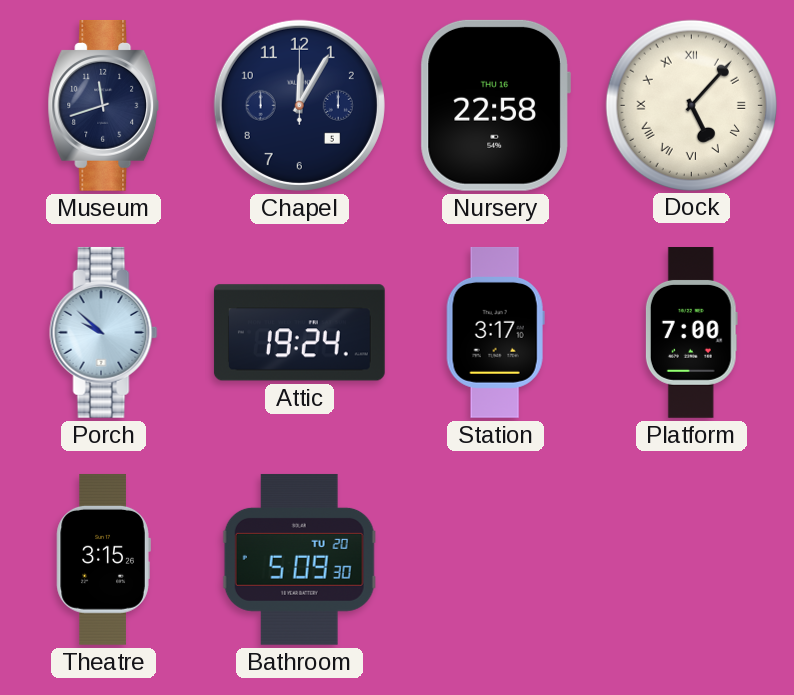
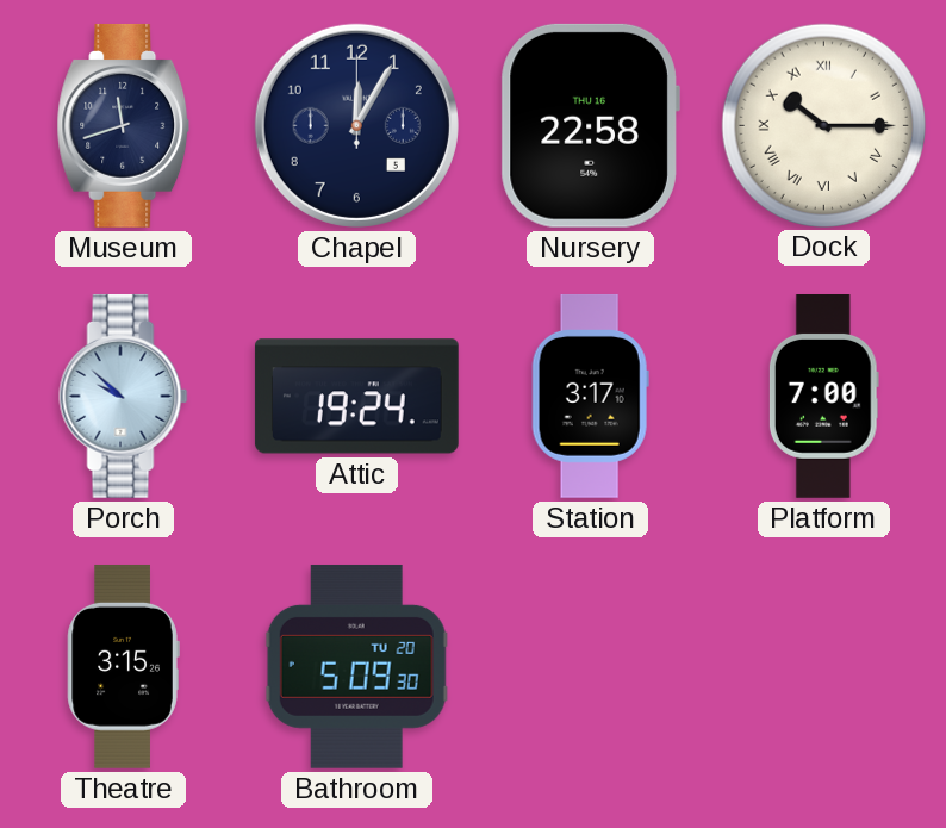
Dock: 5:07 -> 10:15 (823, 125)
